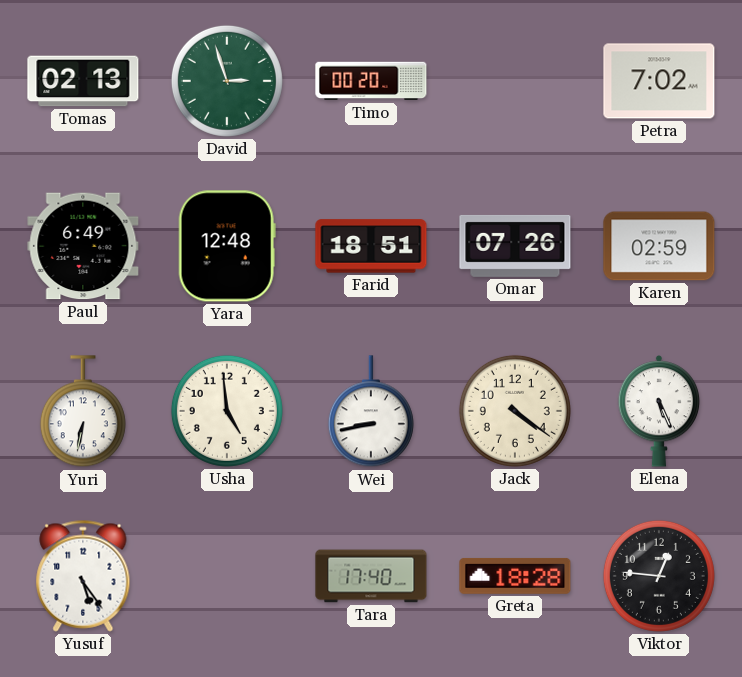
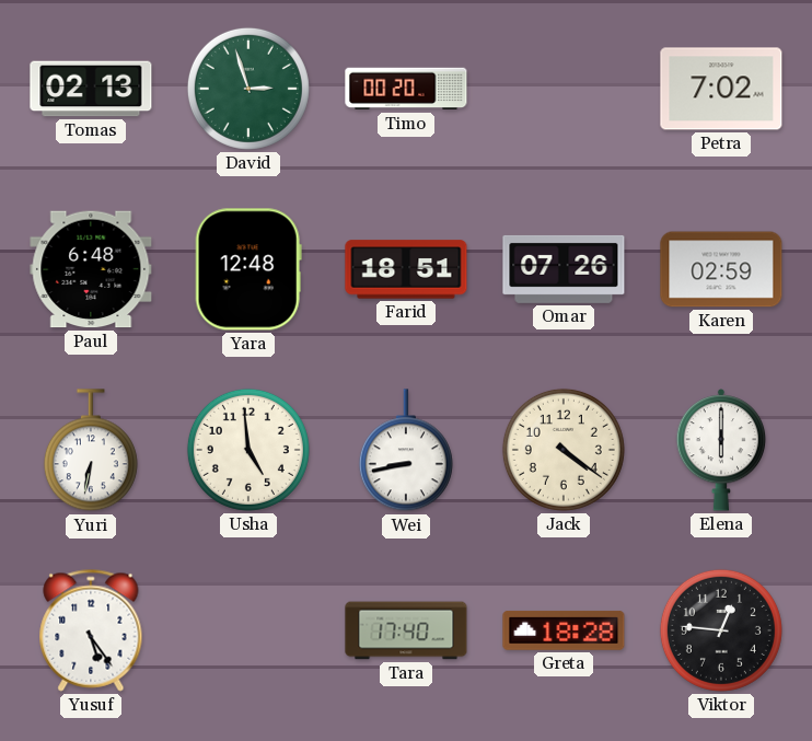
Paul: 6:49 -> 6:48 (91, 269)
Elena: 5:26 -> 6:00 (721, 450)
